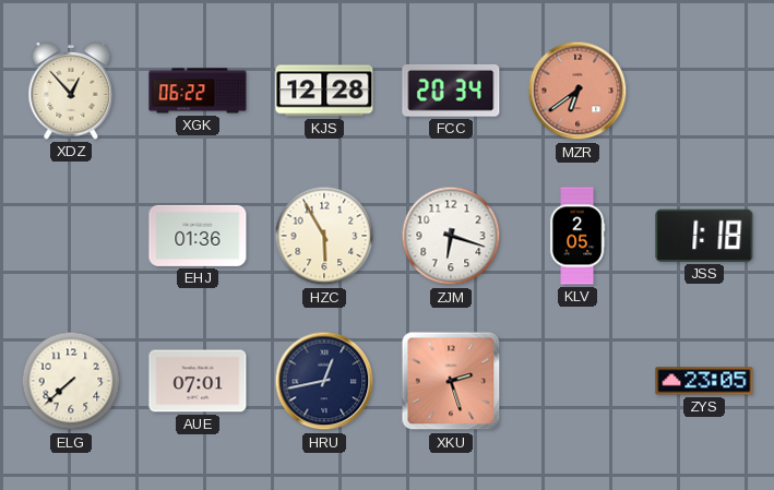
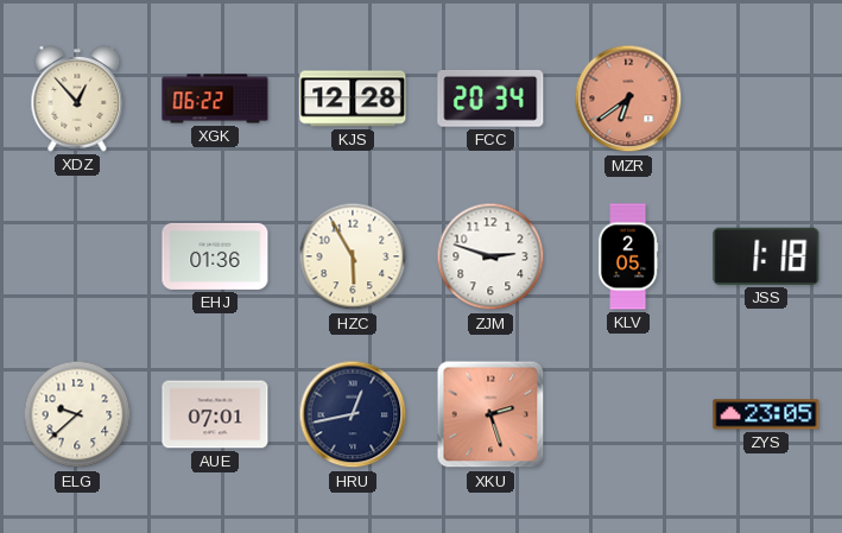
ZJM: 6:18 -> 2:48 (490, 256)
ELG: 7:38 -> 9:38 (77, 414)
